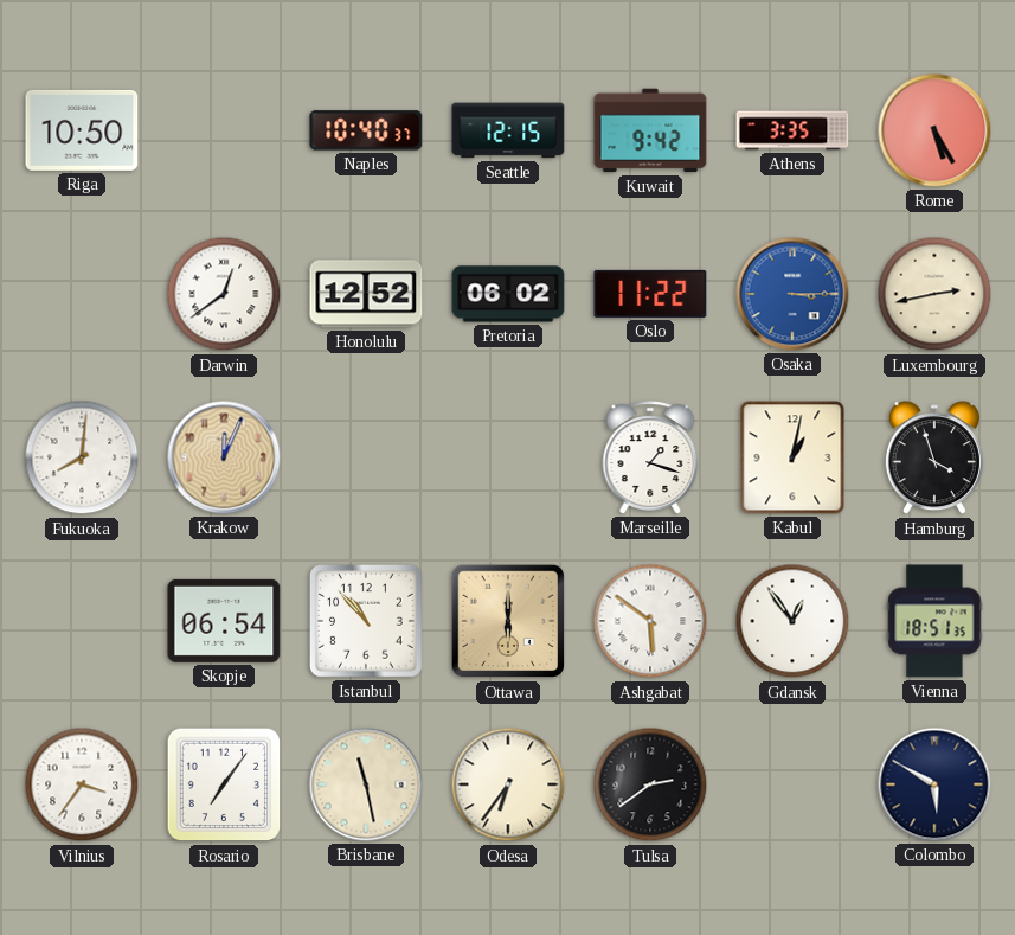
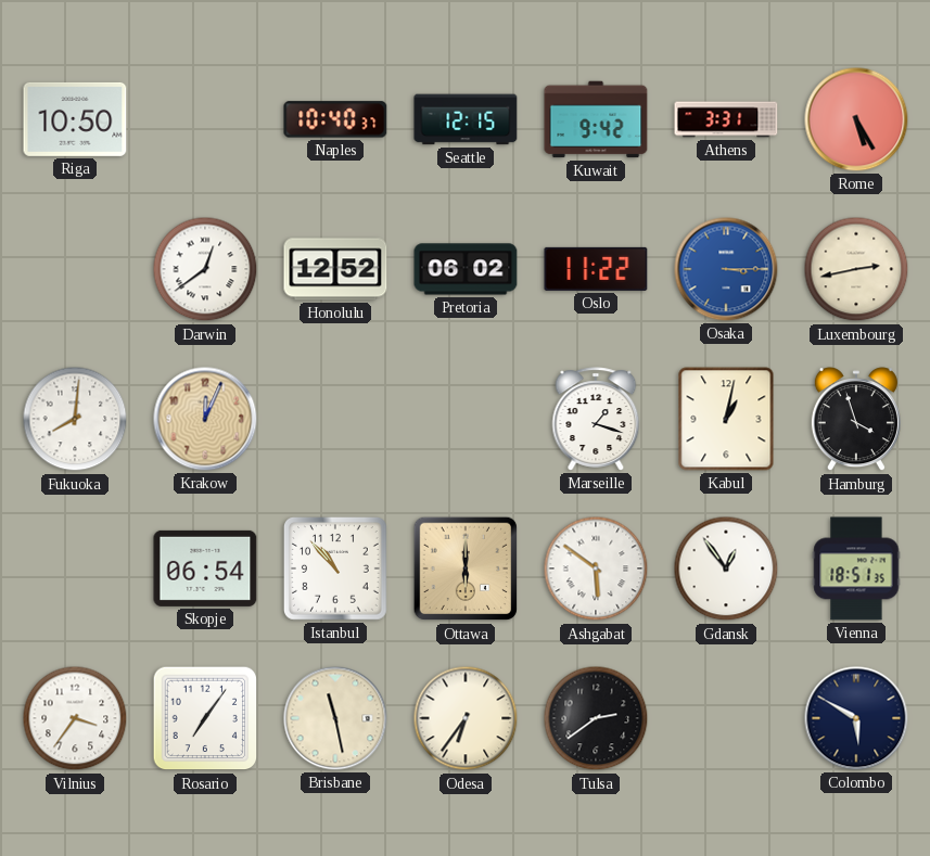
Athens: 3:35 -> 3:31 (726, 119)
